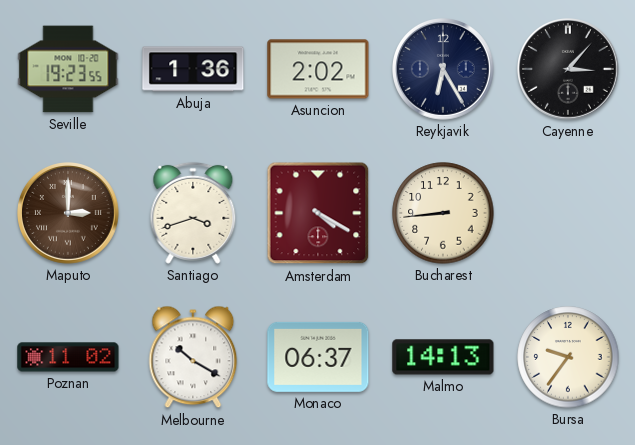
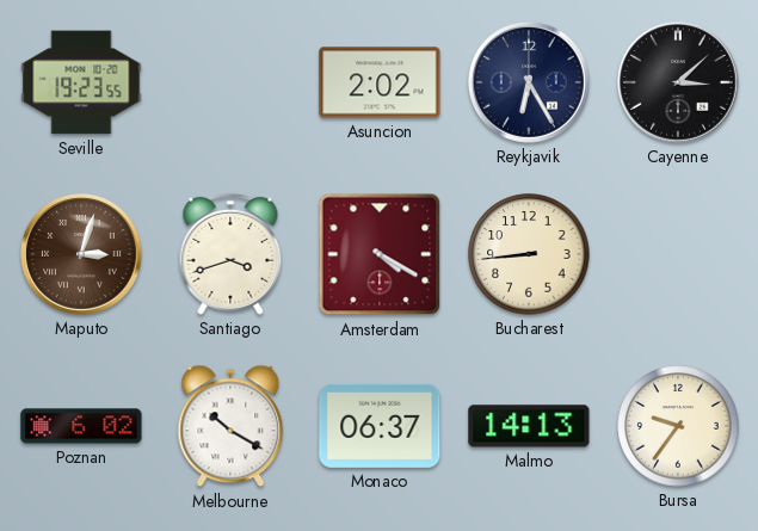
Abuja: 1:36 -> none (193, 69)
Cayenne: 3:07 -> 3:08 (679, 84)
Maputo: 3:00 -> 3:03 (82, 255)
Poznan: 11:02 -> 6:02 (81, 426)
